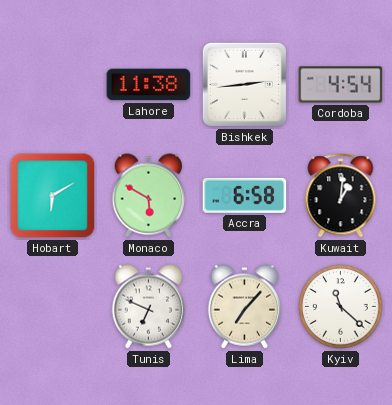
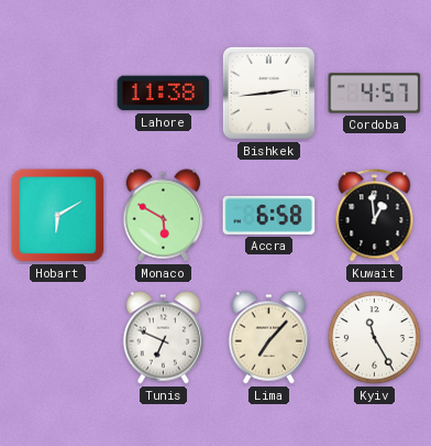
Cordoba: 4:54 -> 4:57 (375, 94)
Kuwait: 1:01 -> 12:59 (375, 216)
Kyiv: 11:22 -> 11:25 (375, 338)
